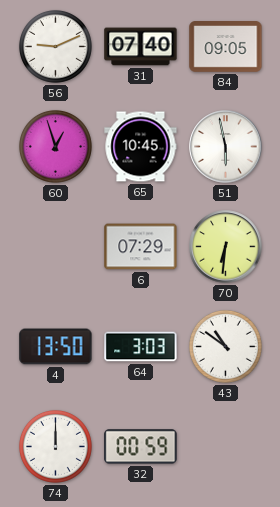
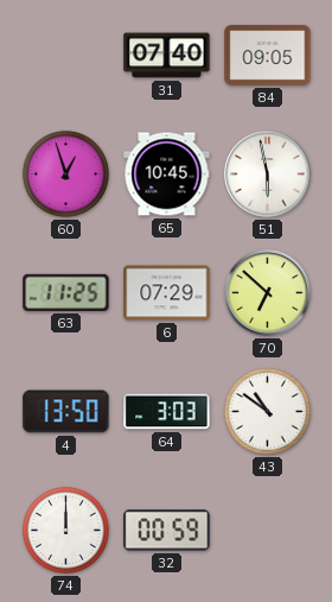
56: 9:11 -> none (55, 46)
63: none -> 11:25 (66, 292)
70: 6:31 -> 6:52 (268, 293)
